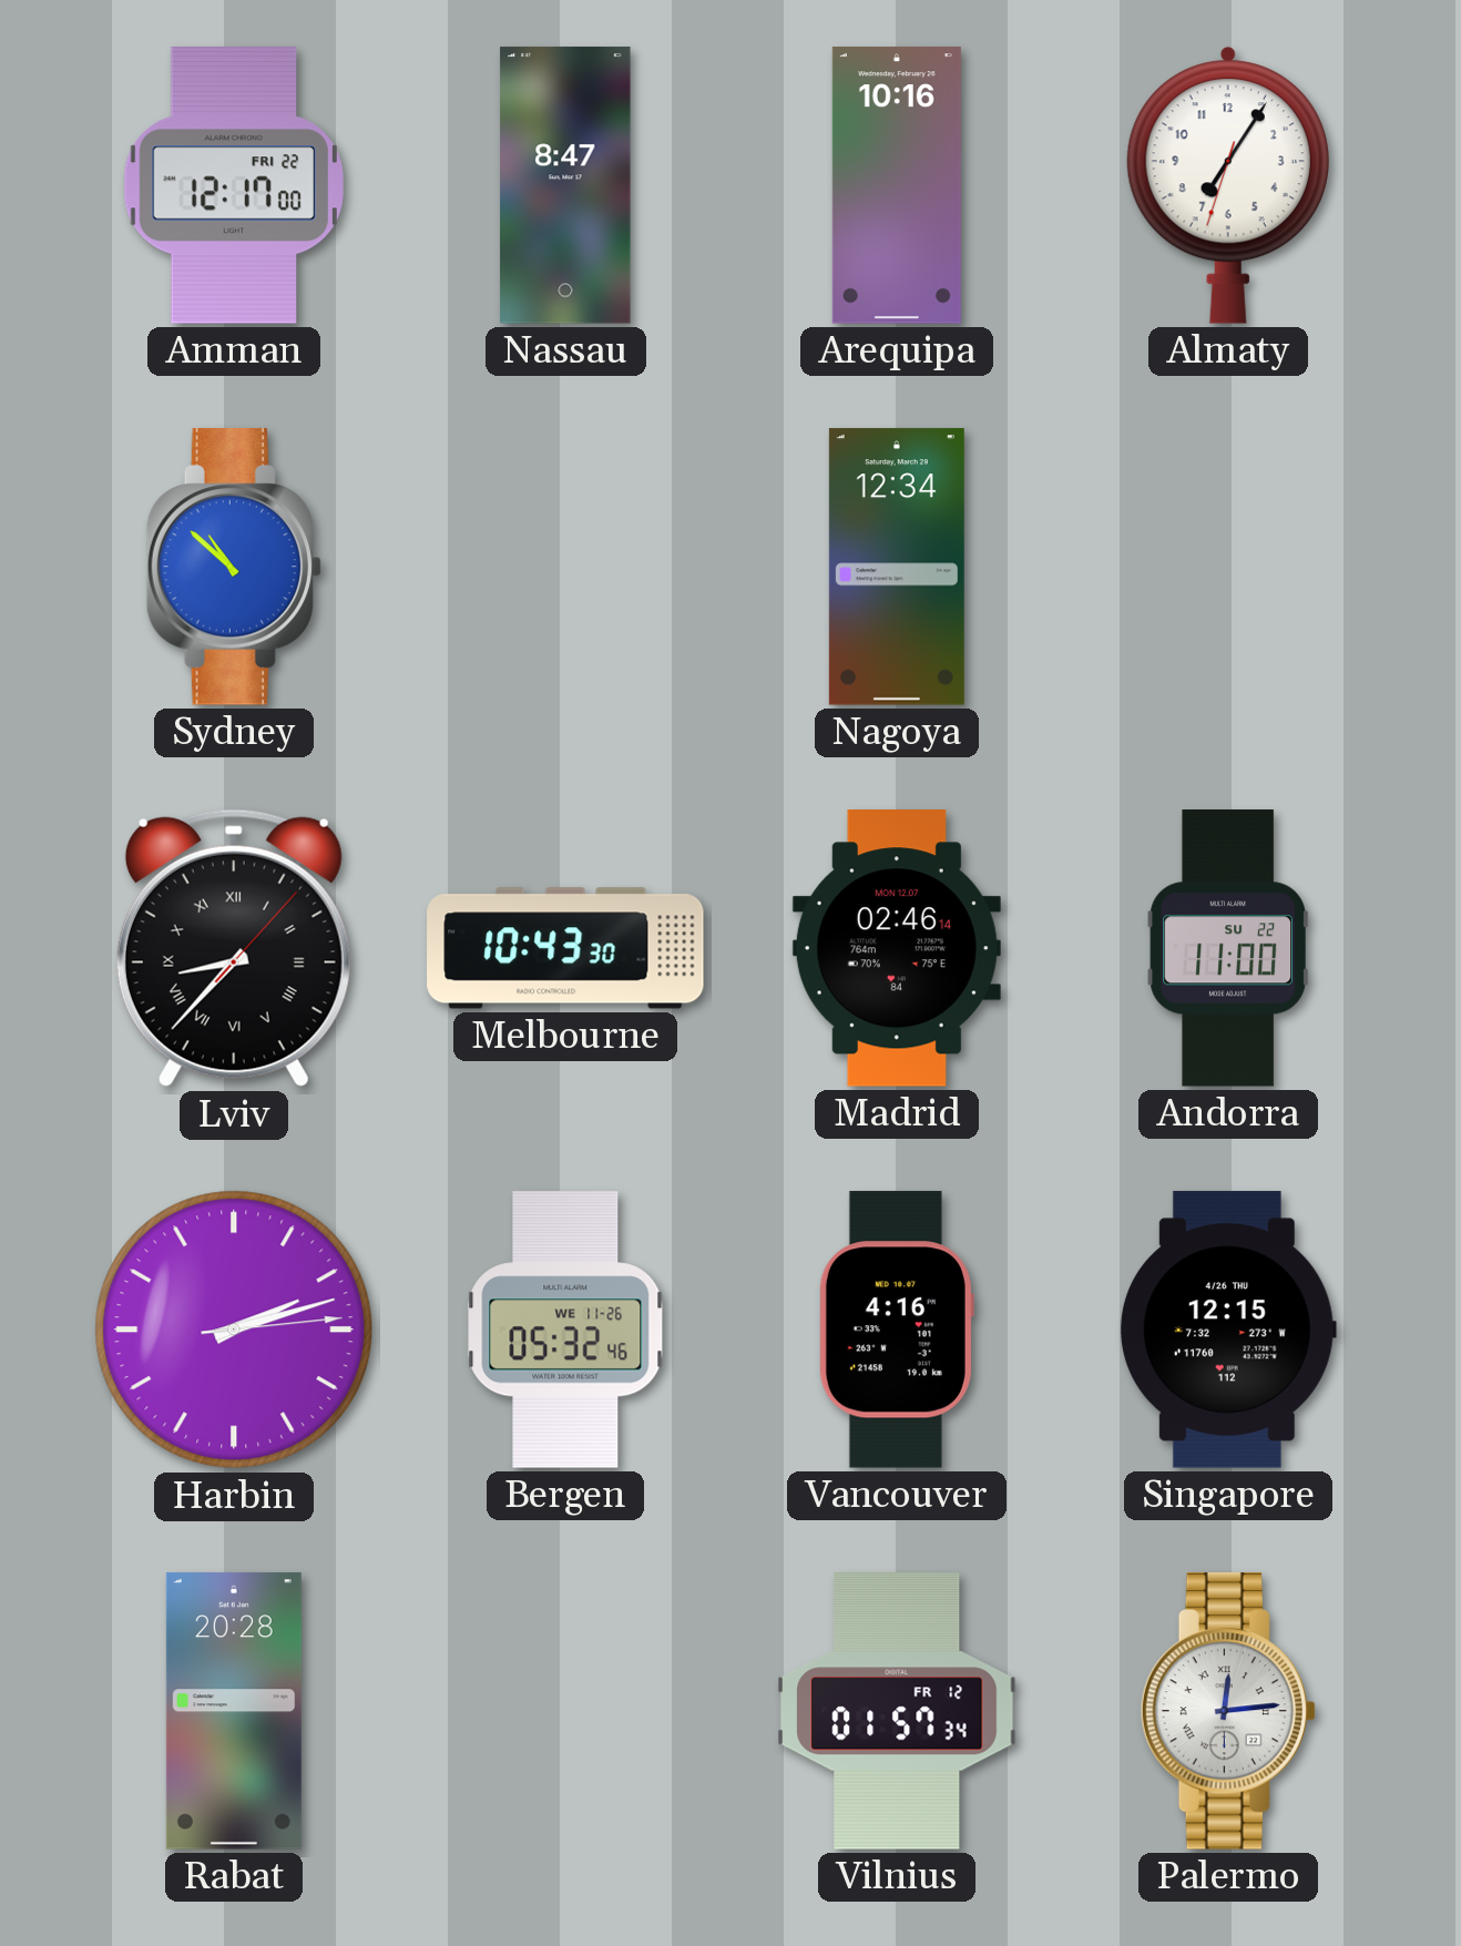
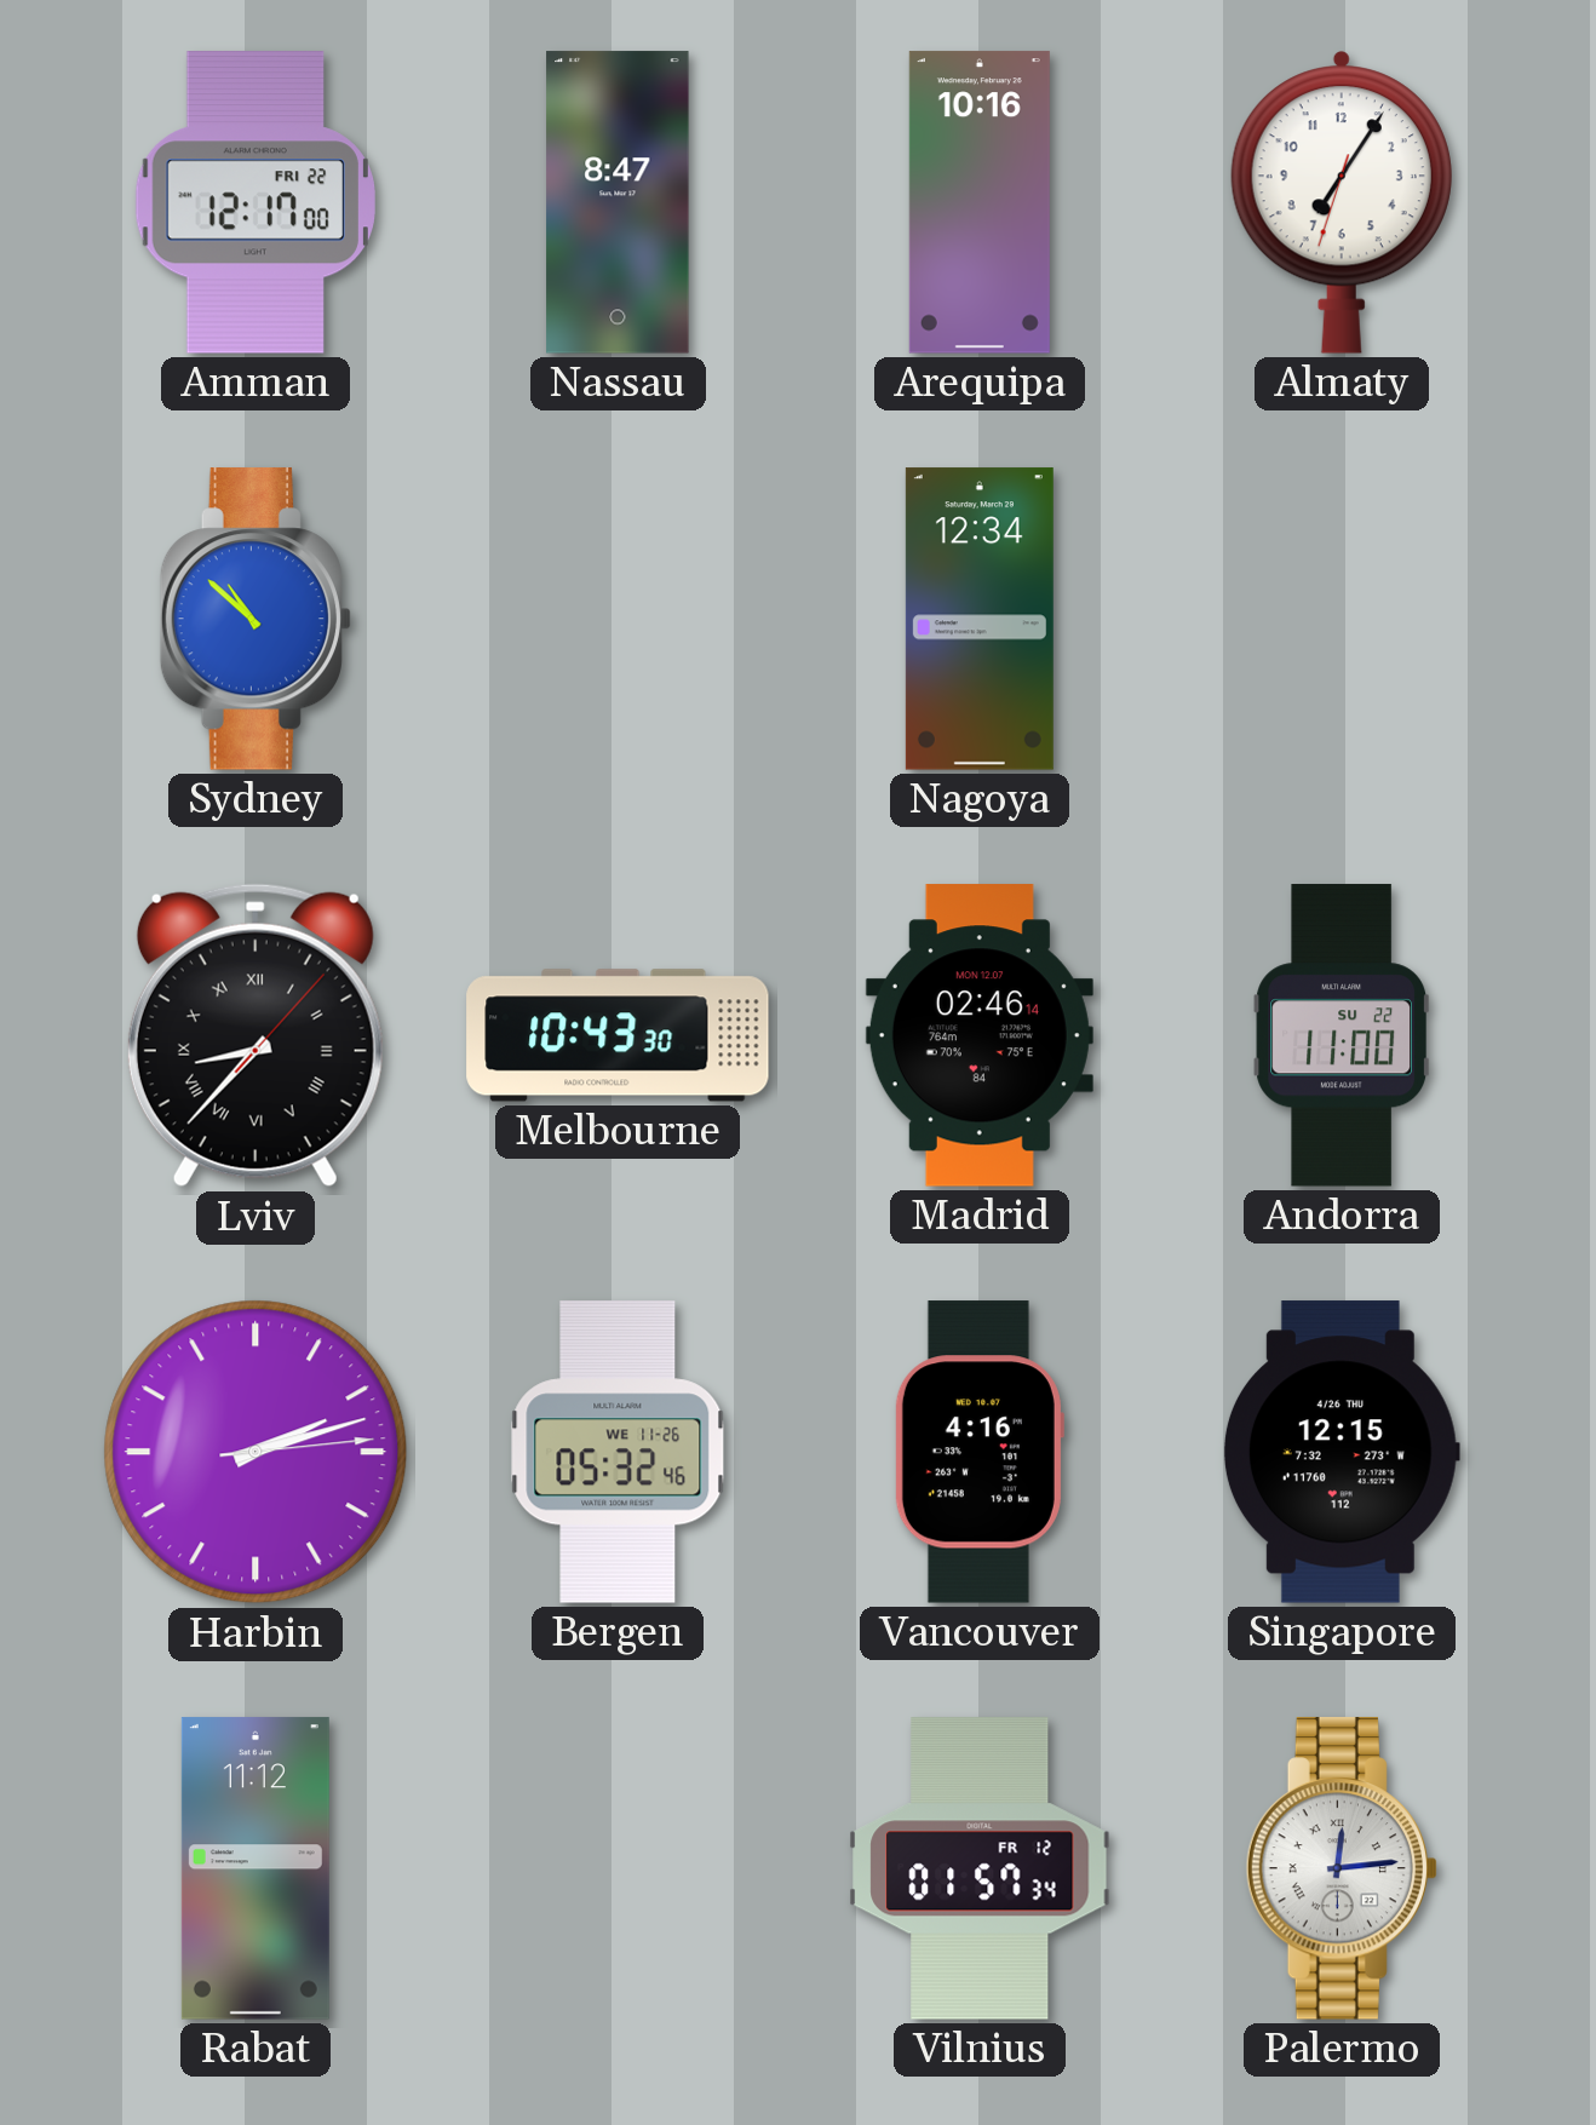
Rabat: 20:28 -> 11:12 (256, 1868)
